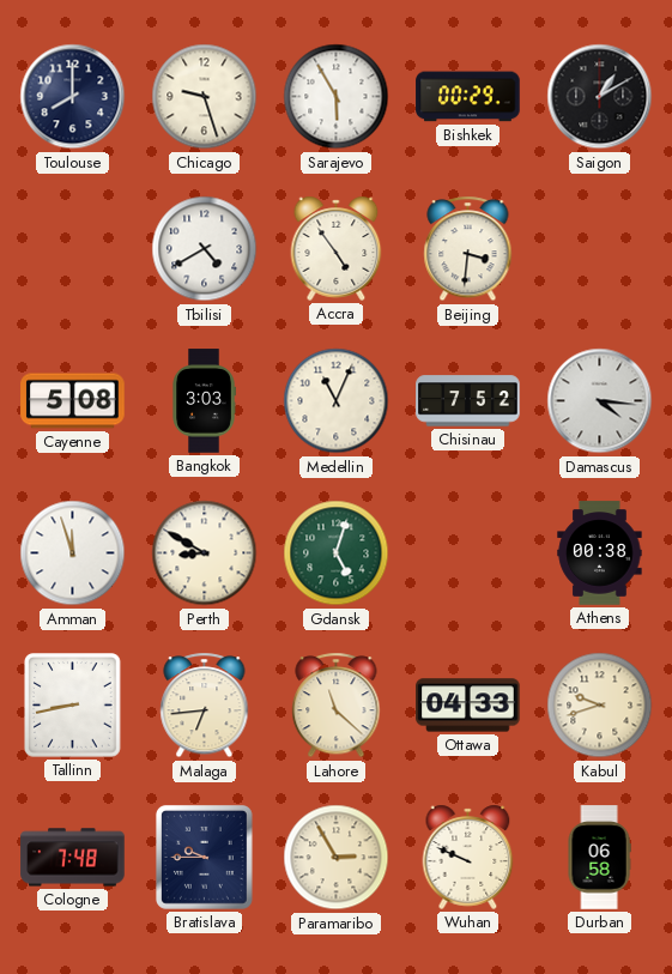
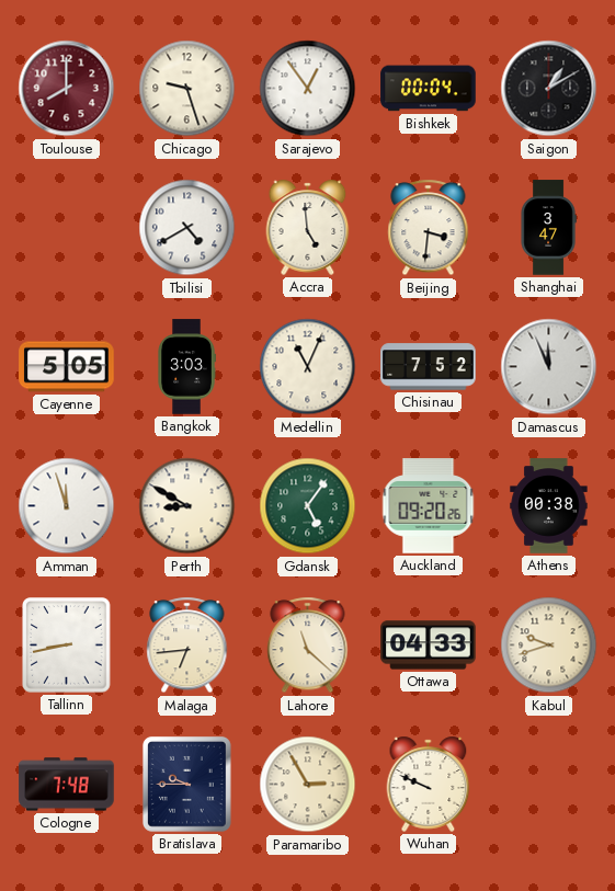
Toulouse dial: navy -> burgundy (67, 89)
Sarajevo: 5:55 -> 12:54 (308, 89)
Bishkek: 00:29 -> 00:04 (429, 89)
Accra: 4:54 -> 4:59 (308, 227)
Shanghai: none -> 3:47 (548, 228)
Cayenne: 5:08 -> 5:05 (67, 367)
Damascus: 4:16 -> 11:56 (549, 367)
Gdansk: 5:03 -> 5:06 (308, 506)
Auckland: none -> 09:20 (429, 506)
Durban: 06:58 -> none (599, 858)
